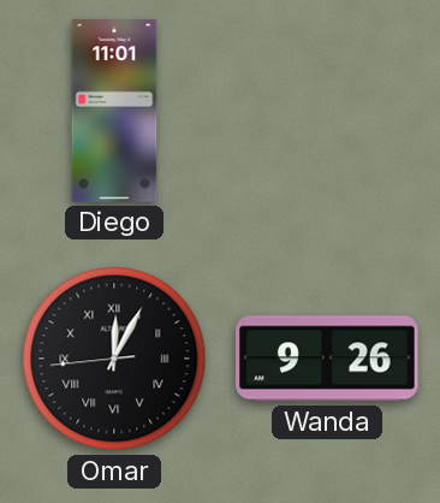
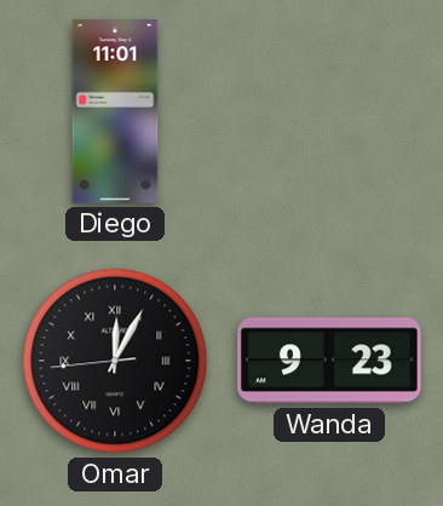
Wanda: 9:26 -> 9:23 (329, 361)
